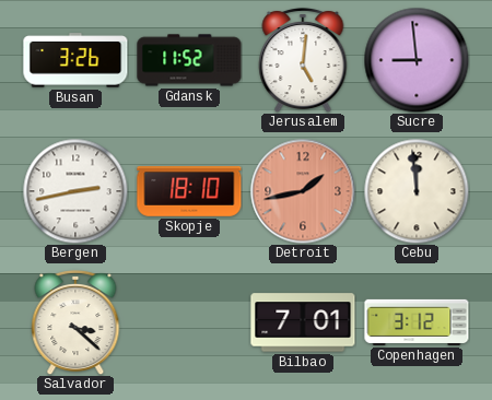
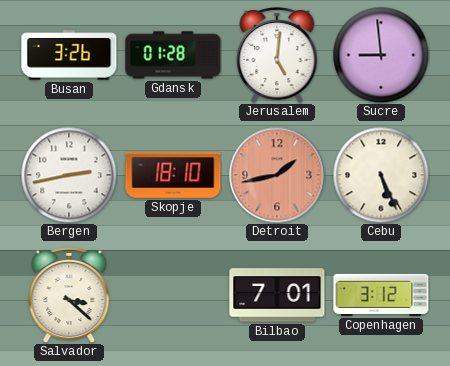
Gdansk: 11:52 -> 01:28 (173, 55)
Cebu: 11:59 -> 5:26 (381, 175)
